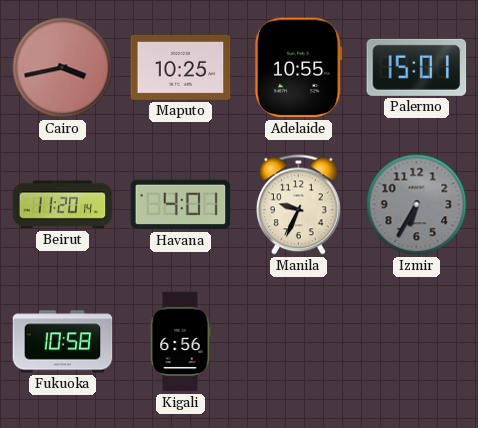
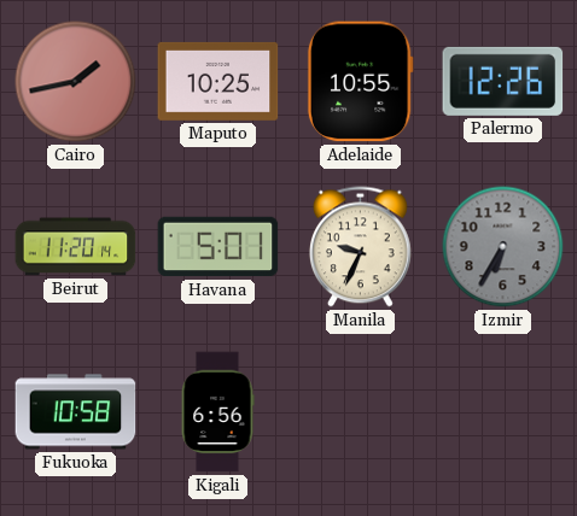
Cairo: 3:43 -> 1:43 (76, 82)
Palermo: 15:01 -> 12:26 (503, 81)
Havana: 4:01 -> 5:01 (218, 247)
